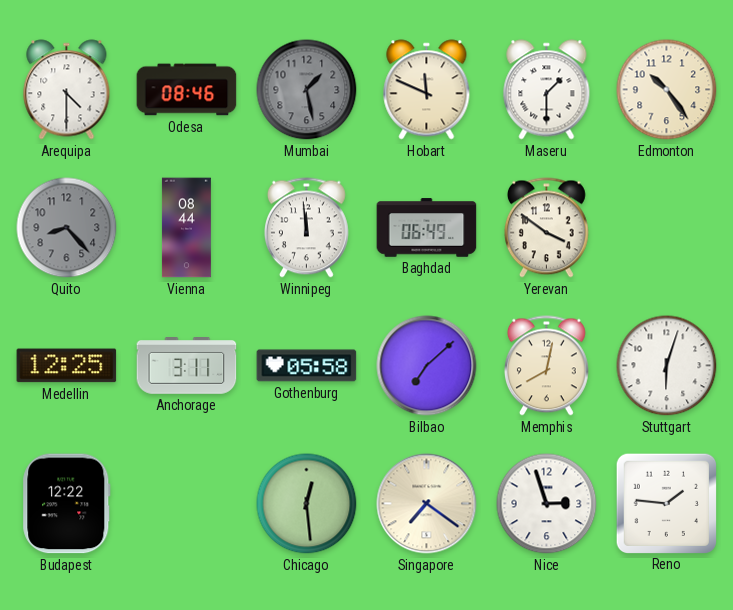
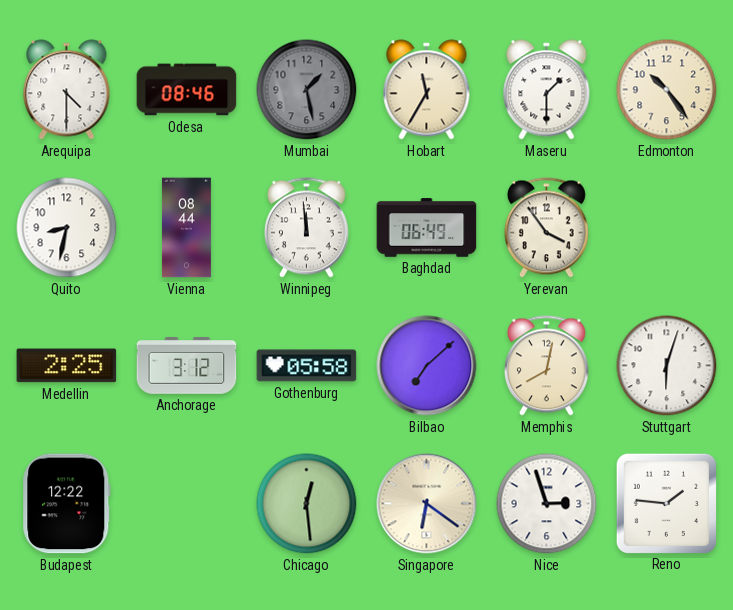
Hobart: 11:49 -> 11:35 (427, 90)
Quito: 8:23 -> 8:32 (67, 228)
Quito dial: grey -> white (67, 228)
Yerevan: 3:51 -> 3:54 (546, 228)
Medellin: 12:25 -> 2:25 (67, 366)
Anchorage: 3:11 -> 3:12 (187, 366)
Singapore: 7:21 -> 6:21 (427, 504)
